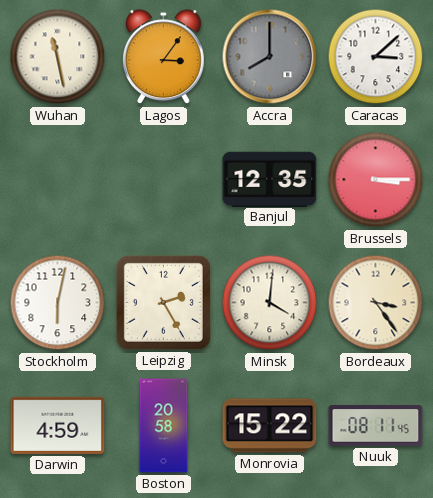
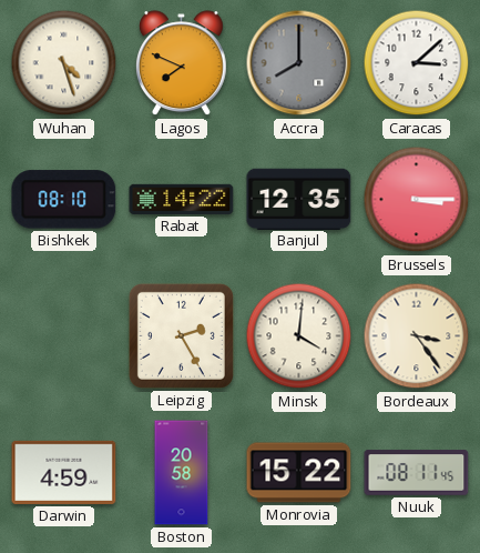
Wuhan: 11:28 -> 4:27 (64, 63)
Lagos: 3:06 -> 7:49 (181, 63)
Bishkek: none -> 08:10 (64, 200)
Rabat: none -> 14:22 (182, 199)
Stockholm: 6:02 -> none (58, 303)
